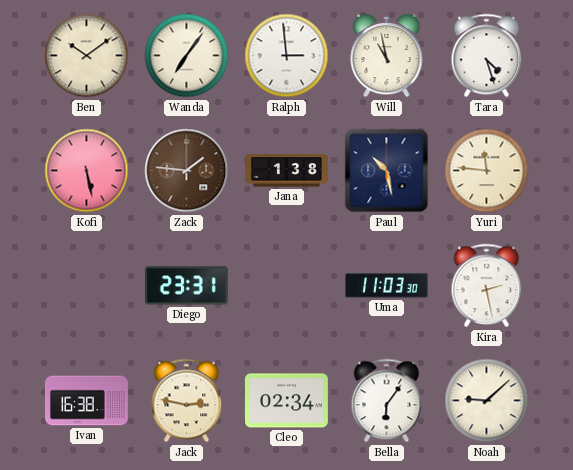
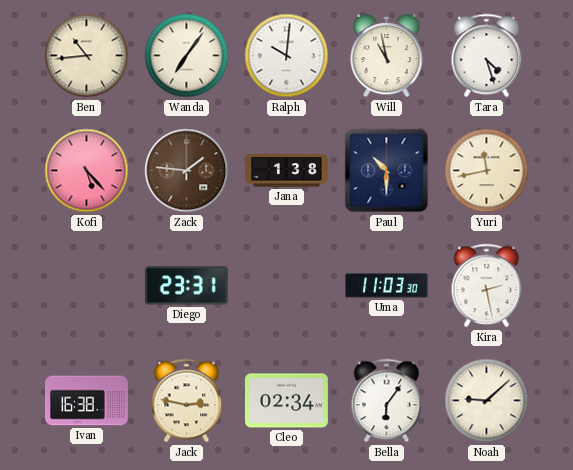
Ben: 10:09 -> 10:44 (87, 56)
Ralph: 2:59 -> 10:01 (287, 56)
Kofi: 5:28 -> 5:23 (87, 171)
Paul: 10:28 -> 10:30 (387, 171)
Yuri: 11:46 -> 11:43 (487, 171)
